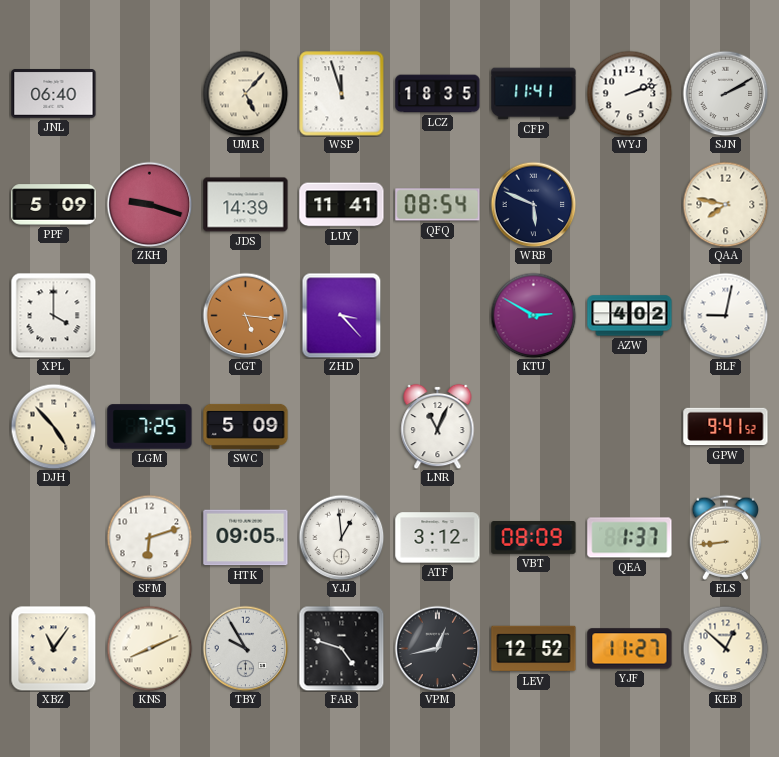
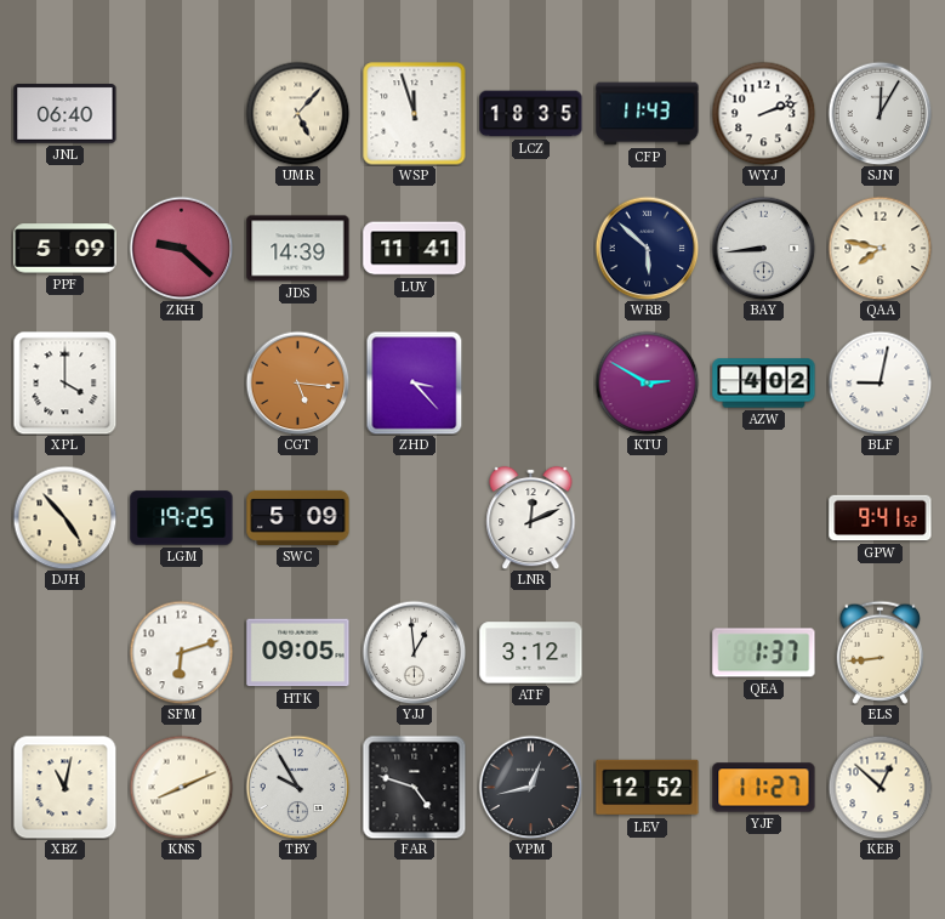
CFP: 11:41 -> 11:43 (648, 114)
SJN: 2:10 -> 12:05 (879, 113)
ZKH: 9:18 -> 9:22 (181, 248)
QFQ: 08:54 -> none (438, 205)
WRB: 5:49 -> 5:52 (647, 248)
BAY: none -> 8:44 (763, 248)
LGM: 7:25 -> 19:25 (182, 518)
LNR: 11:04 -> 12:11 (531, 517)
VBT: 08:09 -> none (534, 538)
XBZ: 11:06 -> 11:02 (64, 787)
